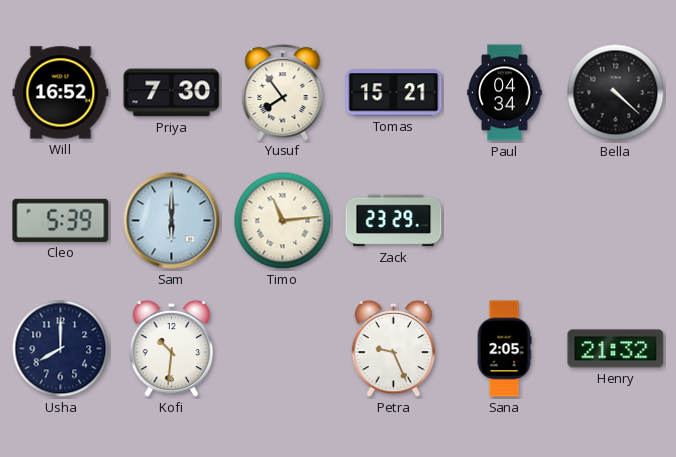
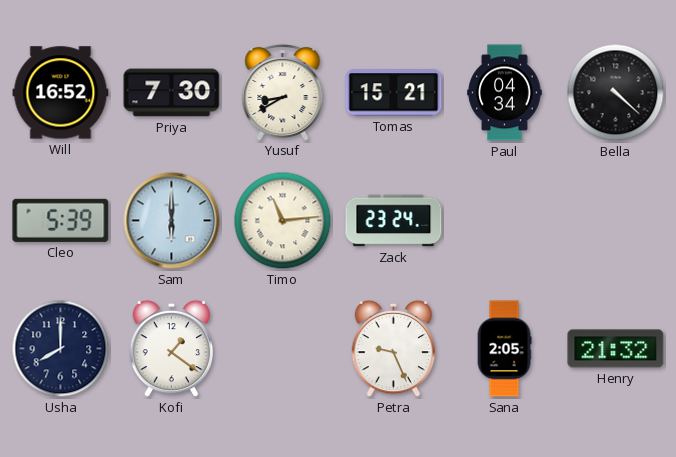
Yusuf: 7:54 -> 8:40 (283, 92)
Zack: 23:29 -> 23:24 (394, 221)
Kofi: 10:31 -> 1:21 (172, 349)
